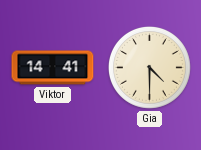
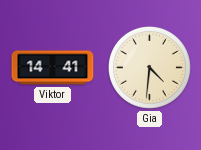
Gia: 4:30 -> 4:31 (149, 67)
